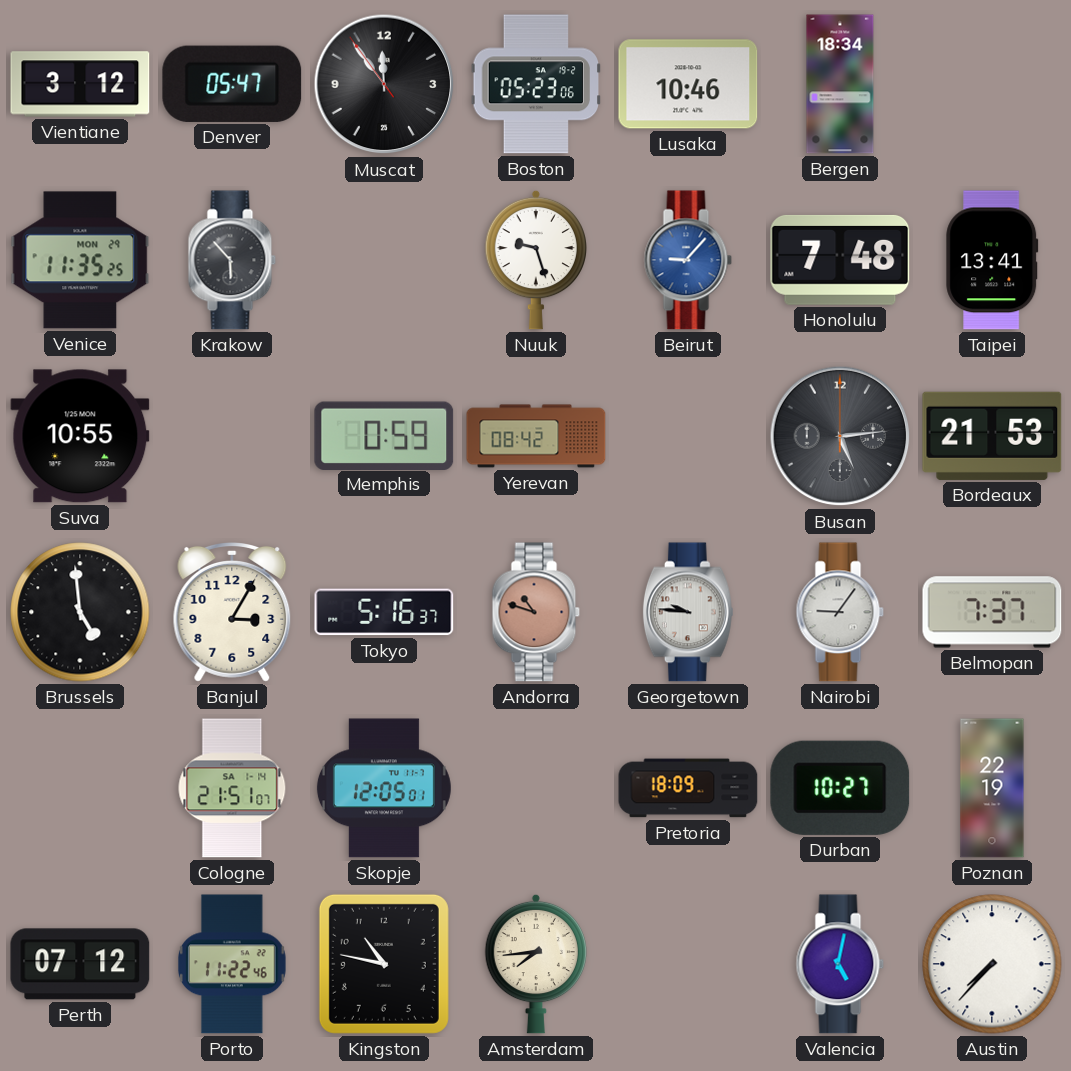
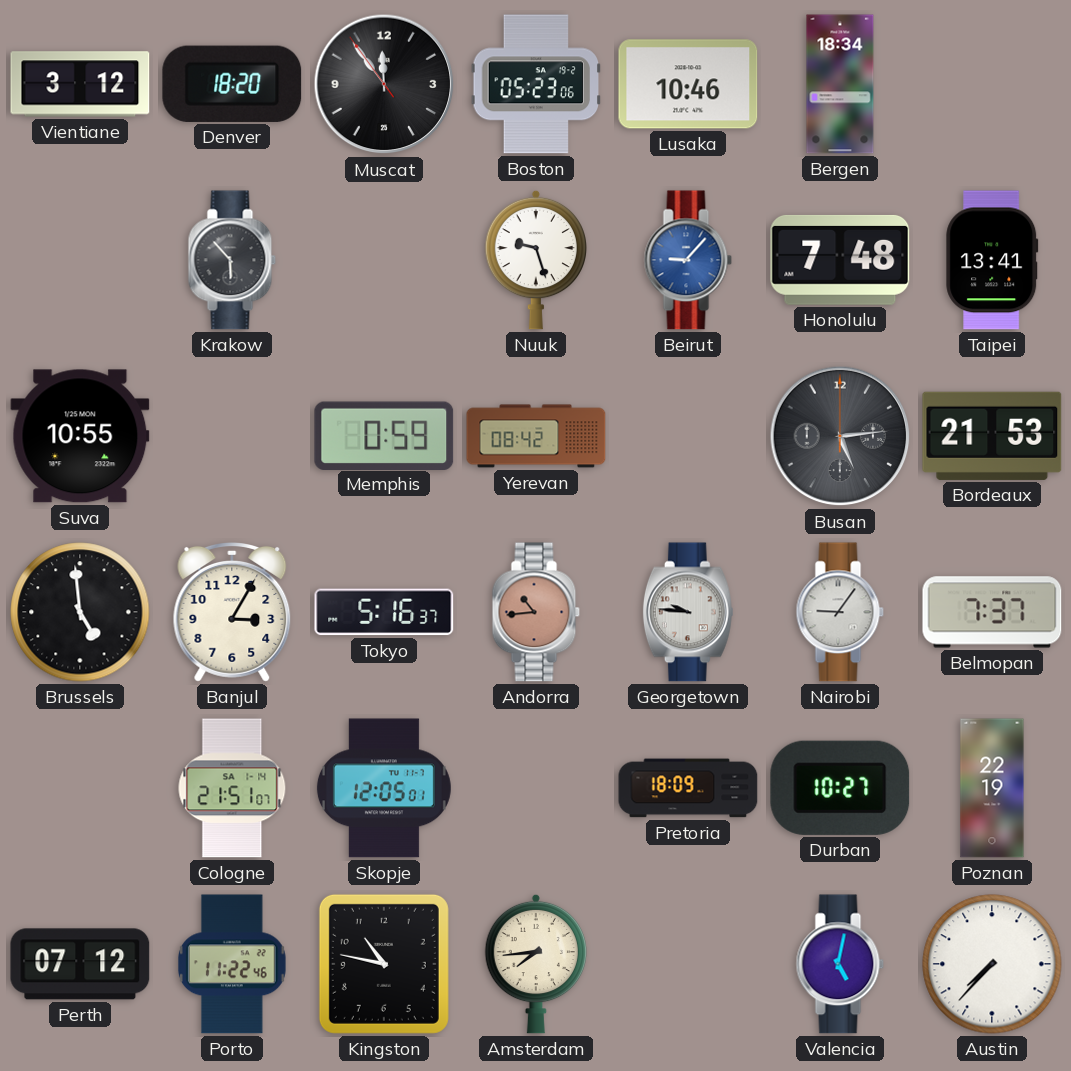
Denver: 05:47 -> 18:20 (232, 84)
Venice: 11:35 -> none (80, 260)
Andorra: 10:48 -> 10:44 (536, 612)
